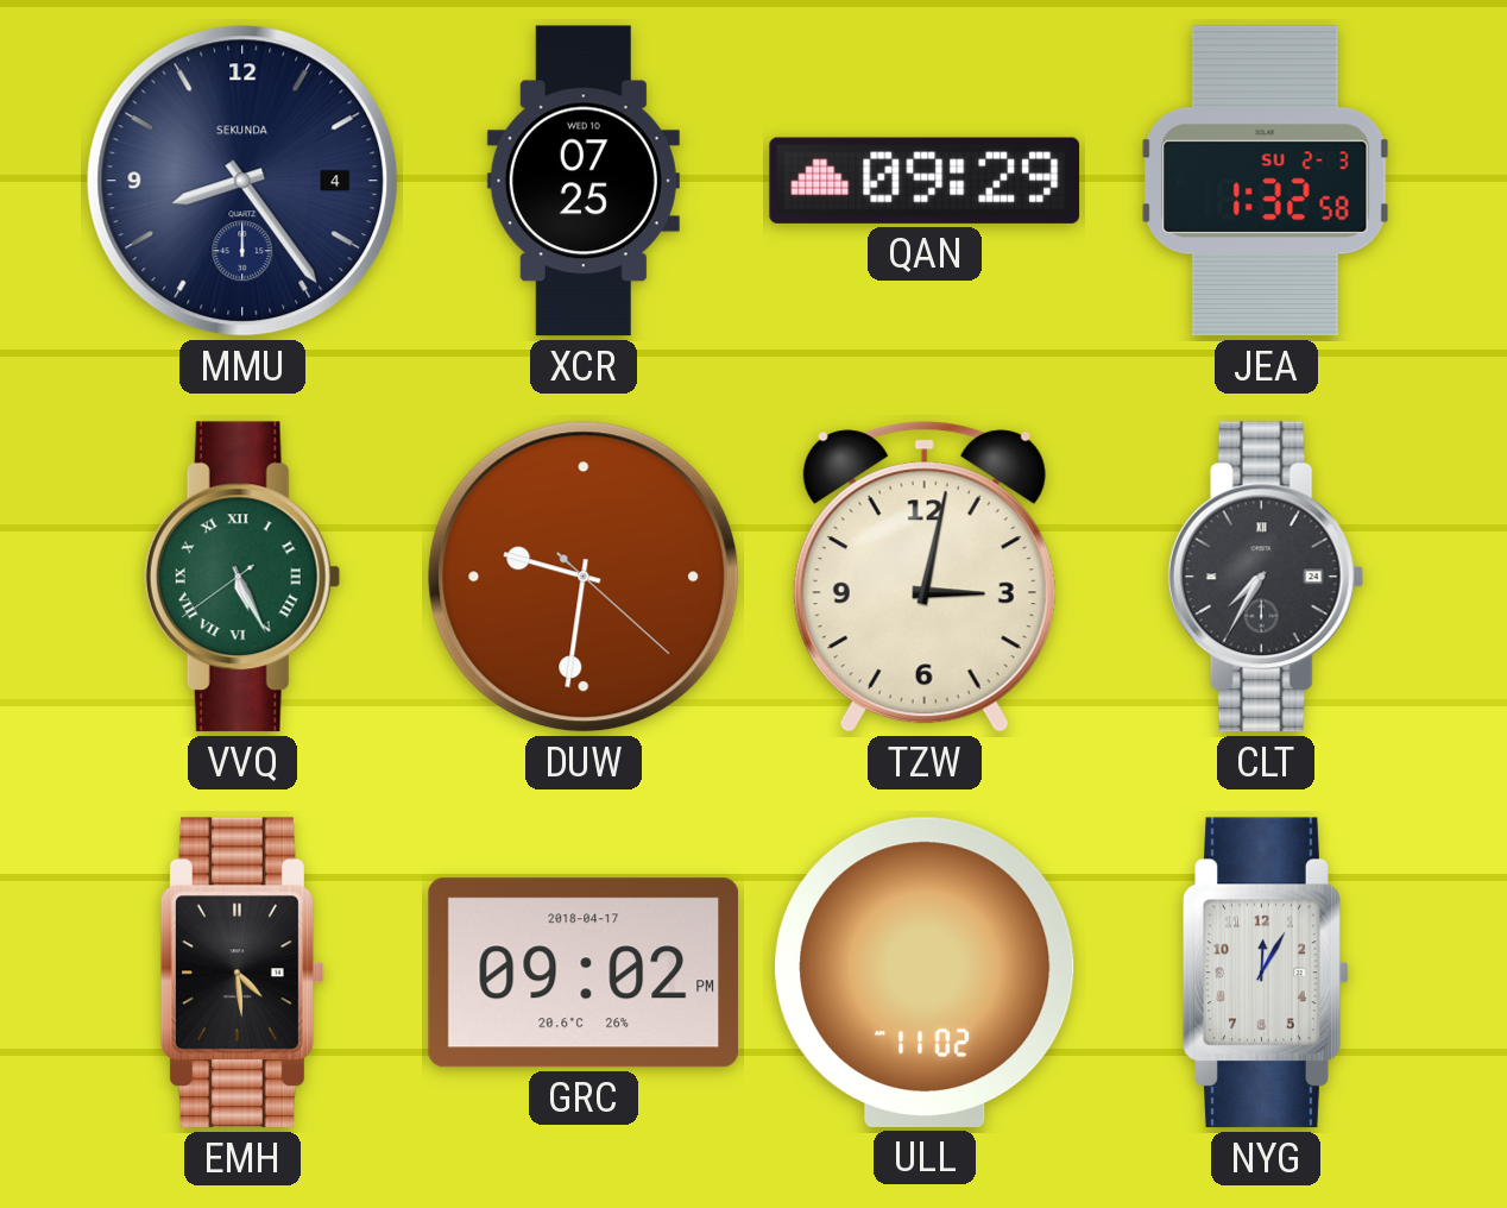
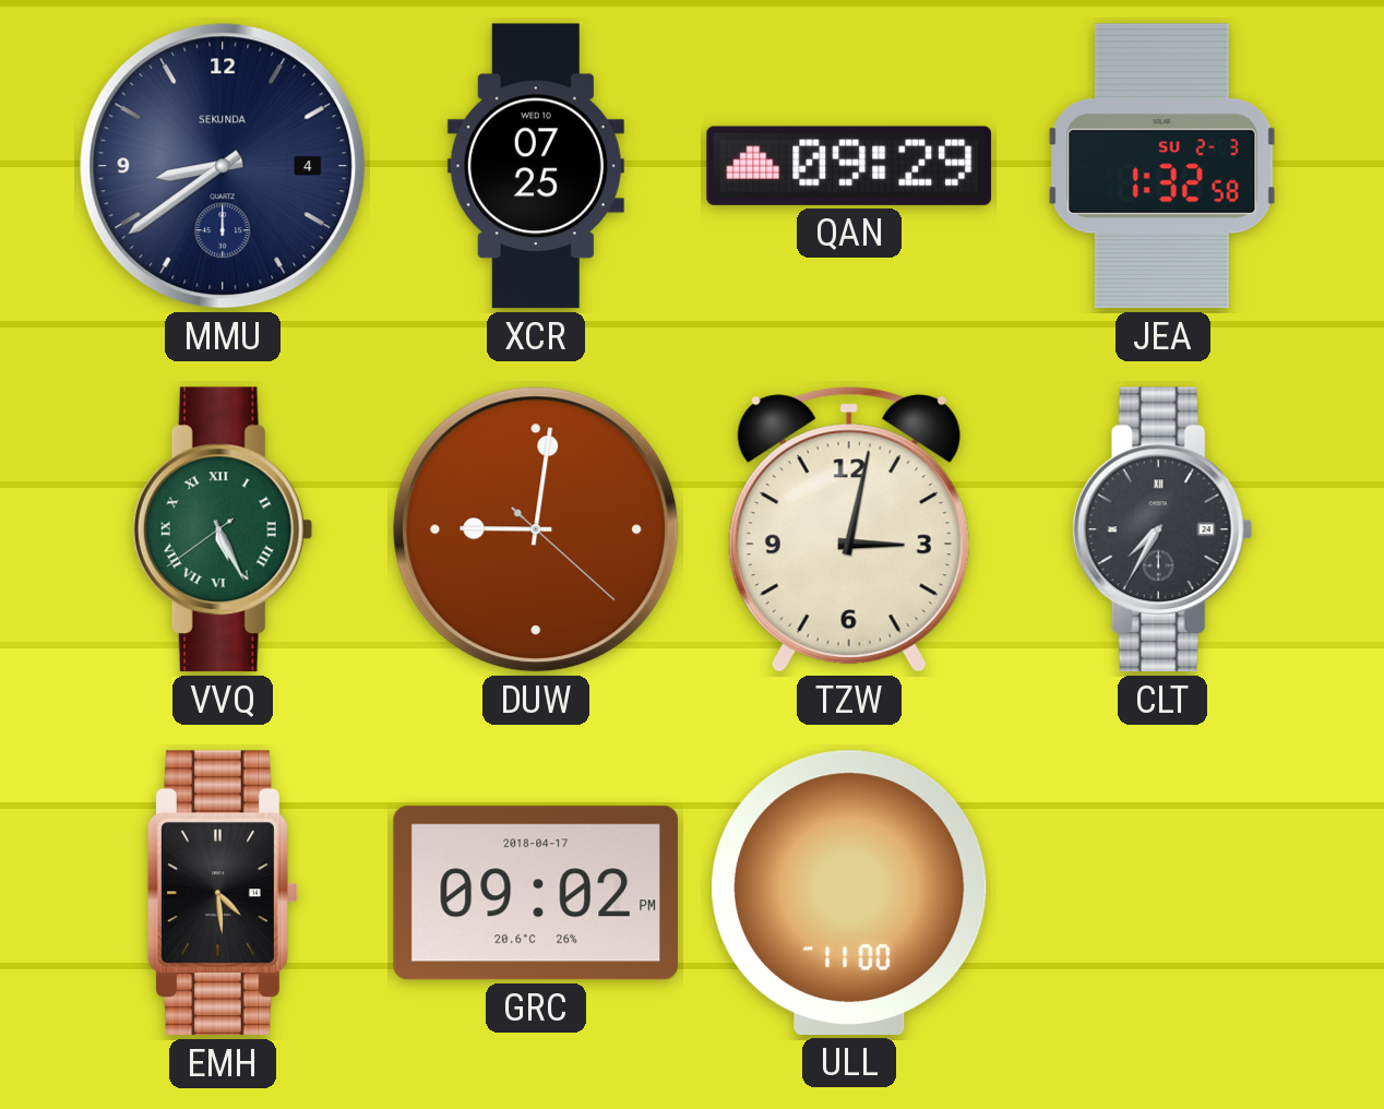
MMU: 8:24 -> 8:39 (223, 166)
DUW: 9:31 -> 9:01 (536, 529)
ULL: 11:02 -> 11:00 (849, 893)
NYG: 12:05 -> none (1266, 973)
